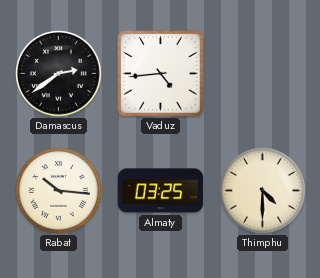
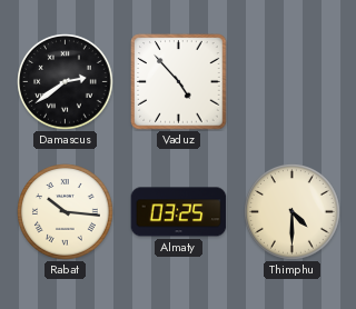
Vaduz: 4:44 -> 4:53 (179, 82)
